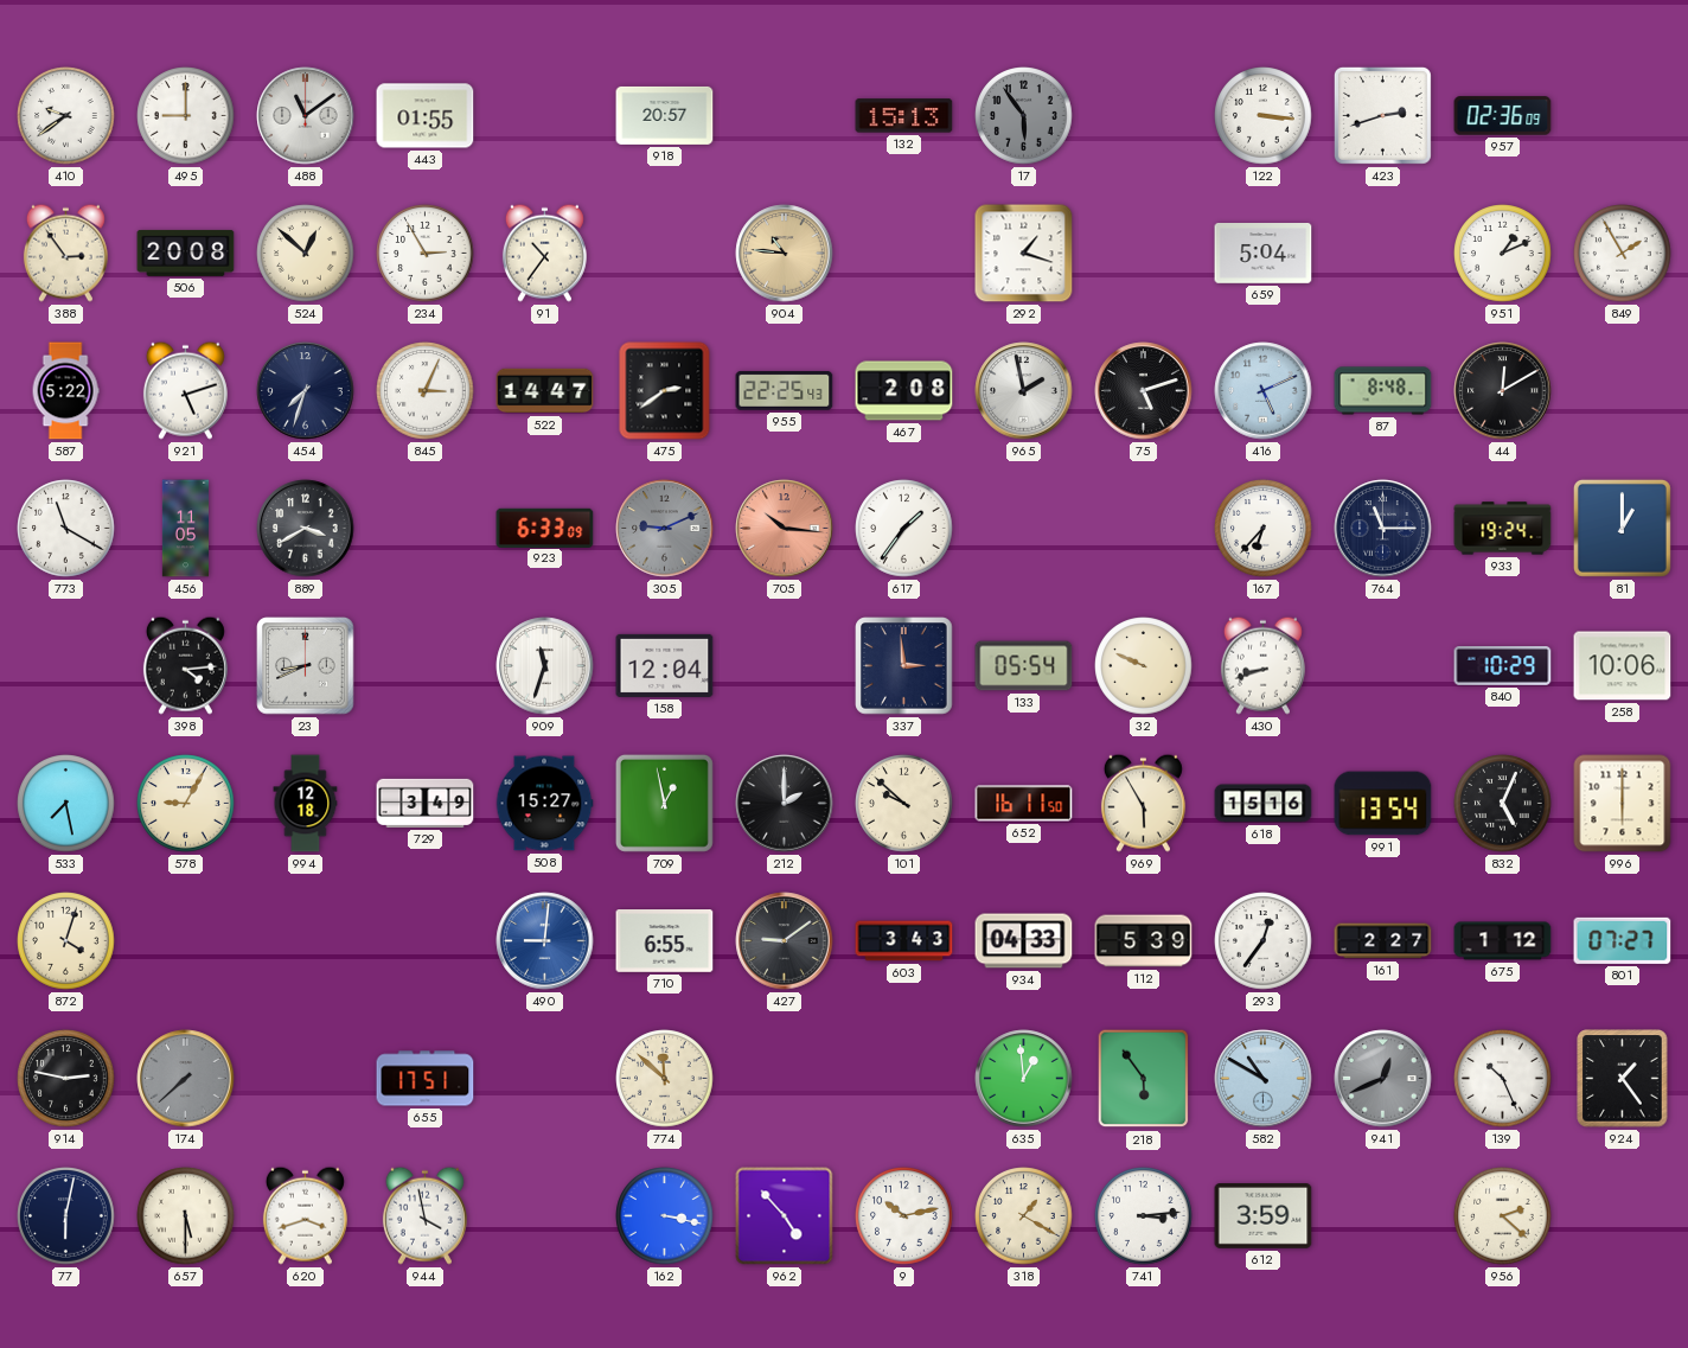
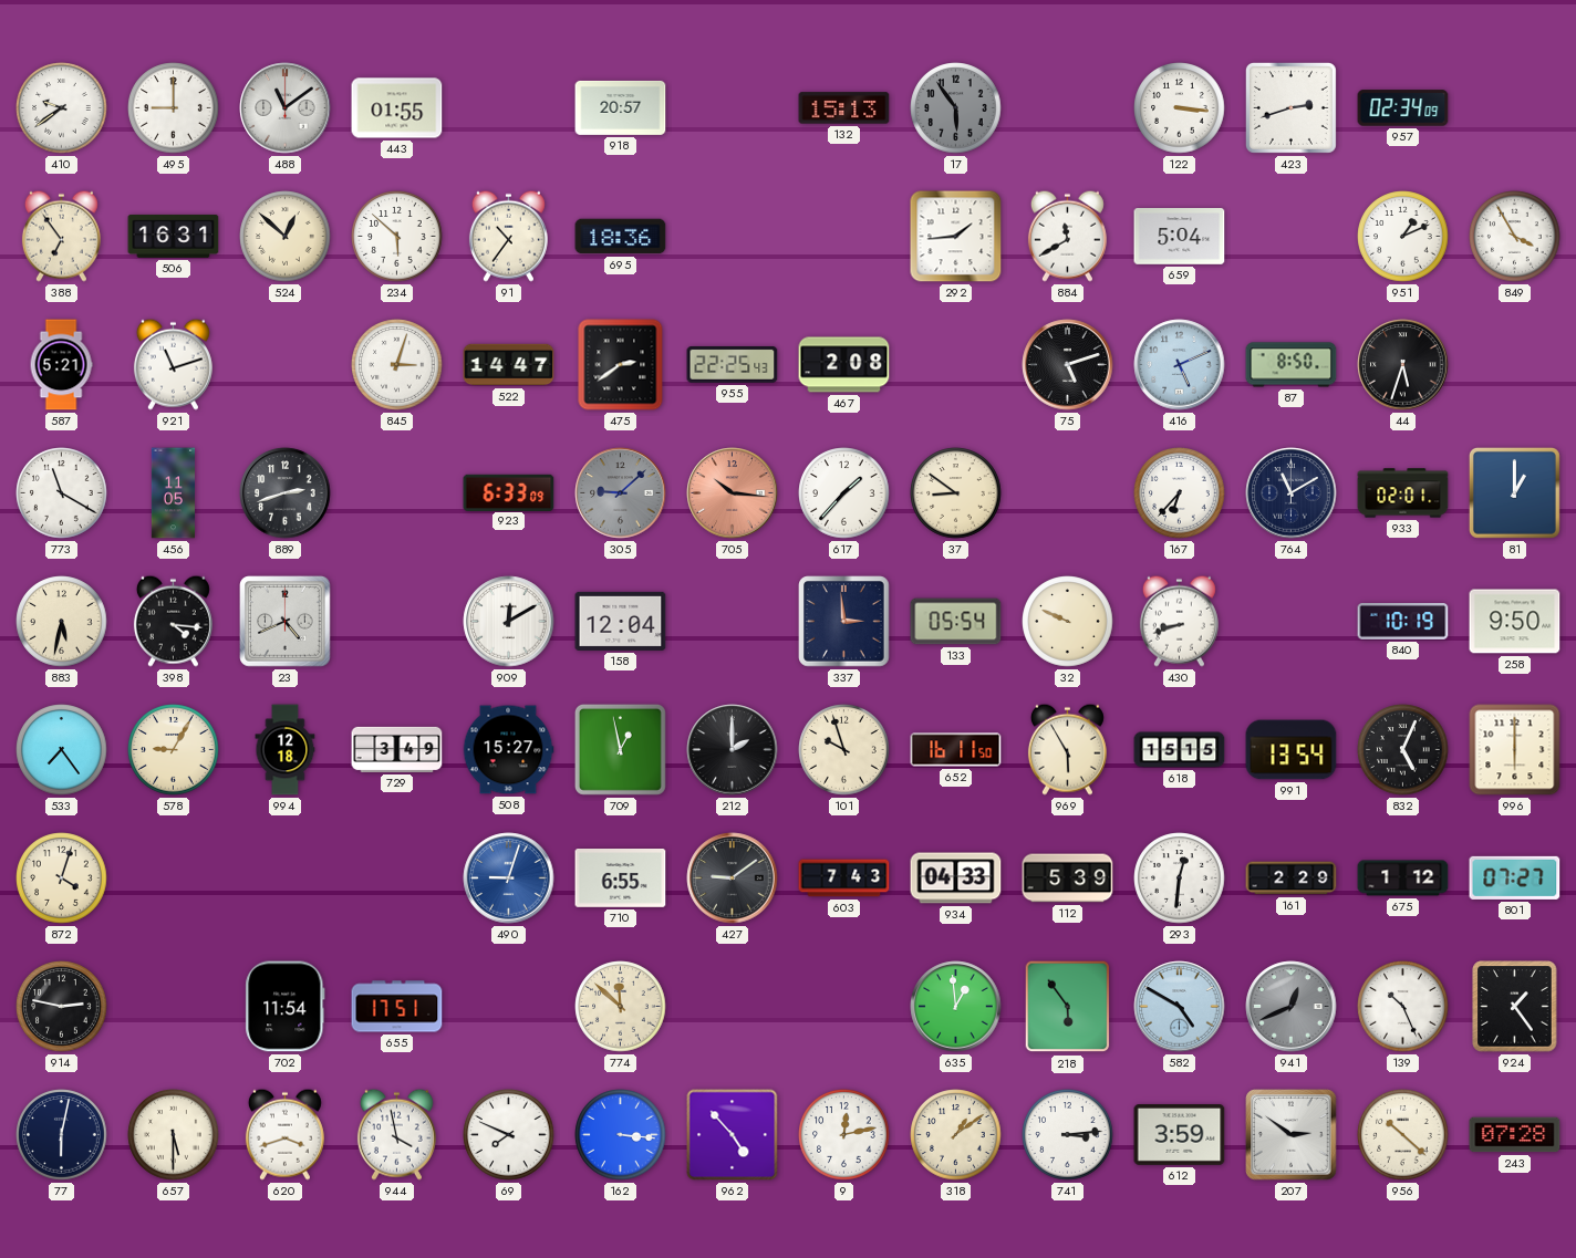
957: 02:36 -> 02:34 (1403, 108)
388: 2:54 -> 6:54 (61, 236)
506: 20:08 -> 16:31 (174, 236)
234: 2:55 -> 5:52 (397, 237)
695: none -> 18:36 (621, 237)
904: 10:46 -> none (785, 254)
292: 1:18 -> 1:44 (956, 237)
884: none -> 11:40 (1067, 236)
849: 1:55 -> 3:55 (1515, 237)
587: 5:22 -> 5:21 (61, 365)
921: 5:12 -> 11:12 (173, 364)
454: 7:33 -> none (306, 391)
845: 3:04 -> 3:03 (397, 365)
965: 1:58 -> none (1024, 391)
87: 8:48 -> 8:50 (1292, 365)
44: 12:10 -> 5:33 (1403, 365)
889: 3:40 -> 2:42 (286, 493)
305: 9:11 -> 9:08 (621, 493)
617: 1:36 -> 1:37 (844, 493)
37: none -> 8:51 (956, 493)
764: 11:15 -> 11:10 (1292, 493)
933: 19:24 -> 02:01 (1403, 493)
883: none -> 5:32 (62, 622)
398: 4:14 -> 4:16 (173, 621)
23: 8:41 -> 4:41 (286, 622)
909: 11:33 -> 12:10 (509, 622)
840: 10:29 -> 10:19 (1403, 622)
258: 10:06 -> 9:50 (1515, 622)
533: 7:28 -> 7:24 (62, 750)
101: 9:52 -> 9:57 (844, 750)
618: 15:16 -> 15:15 (1180, 750)
490: 9:01 -> 9:03 (509, 878)
603: 3:43 -> 7:43 (844, 878)
293: 12:36 -> 12:31 (1180, 878)
161: 2:27 -> 2:29 (1292, 878)
174: 7:38 -> none (186, 1079)
702: none -> 11:54 (286, 1007)
582: 10:50 -> 4:50 (1180, 1007)
69: none -> 7:49 (509, 1135)
162: 3:17 -> 3:16 (621, 1135)
9: 10:13 -> 12:13 (844, 1135)
318: 1:20 -> 1:09 (956, 1135)
207: none -> 2:51 (1292, 1135)
956: 2:22 -> 10:22 (1403, 1135)
243: none -> 07:28 (1515, 1135)
